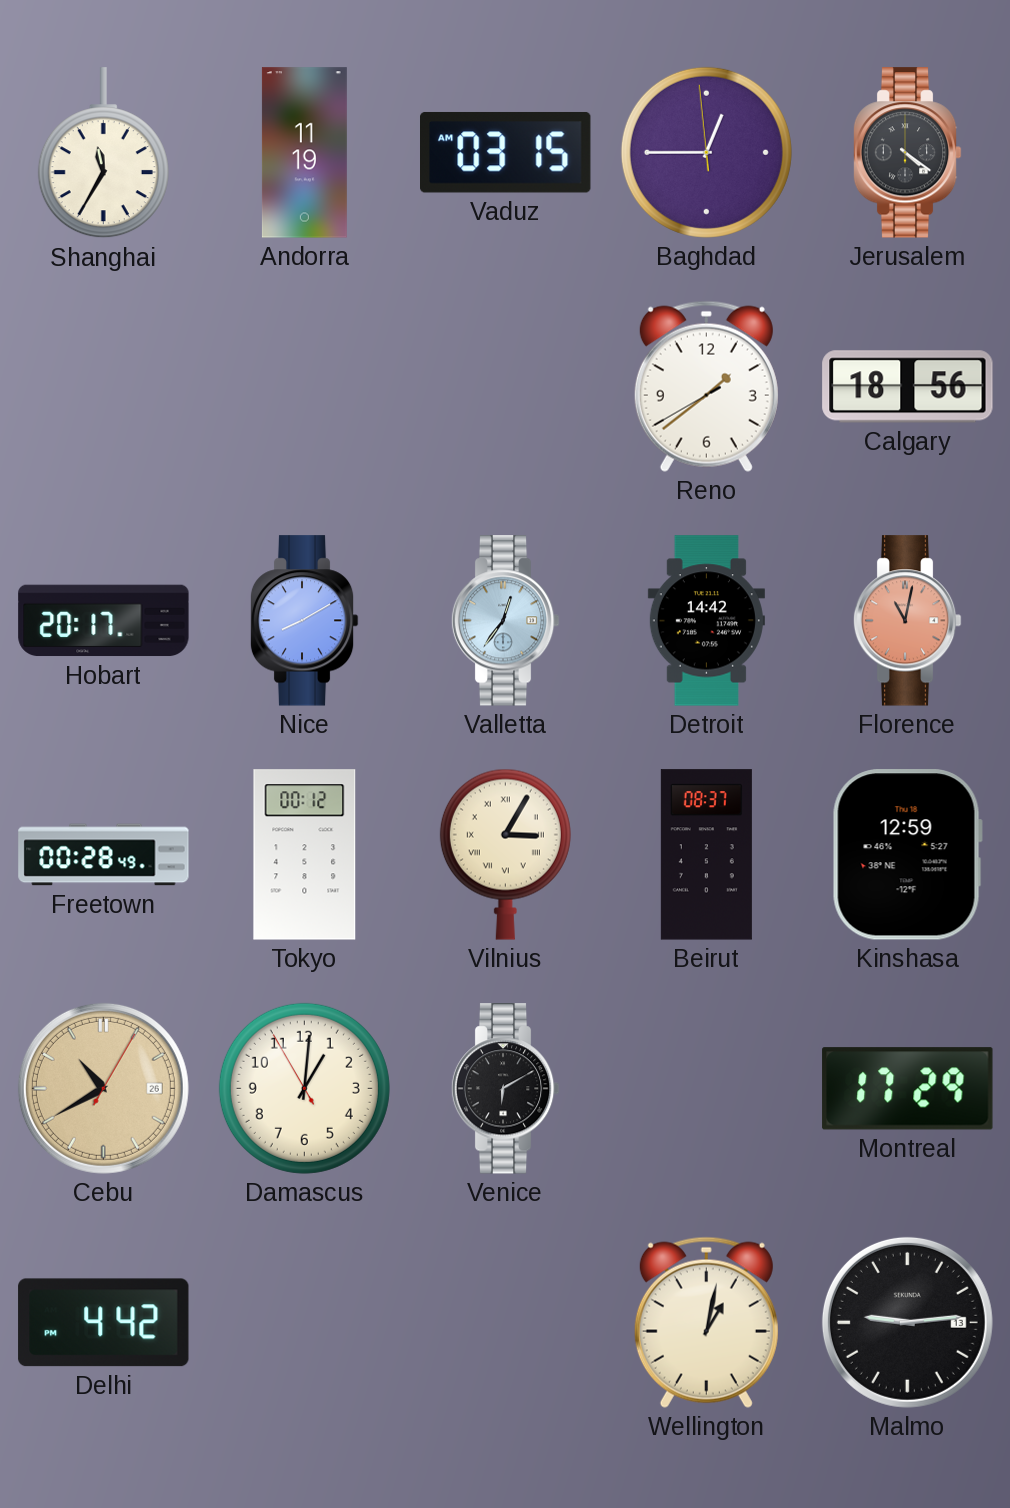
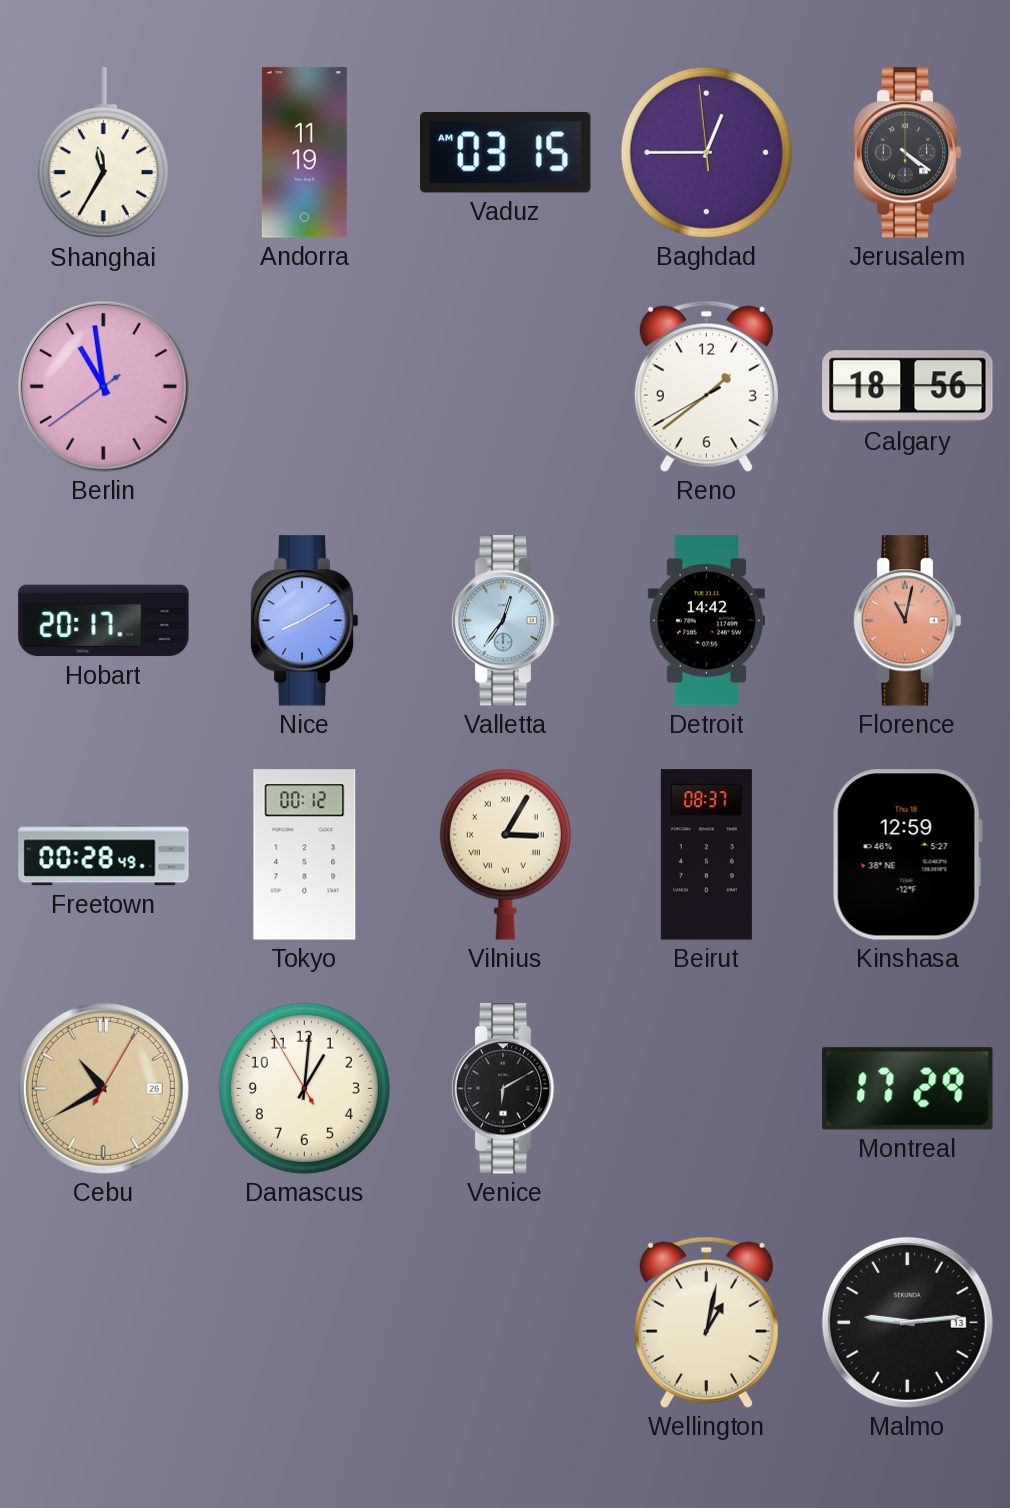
Berlin: none -> 10:58 (103, 386)
Delhi: 4:42 -> none (104, 1323)
